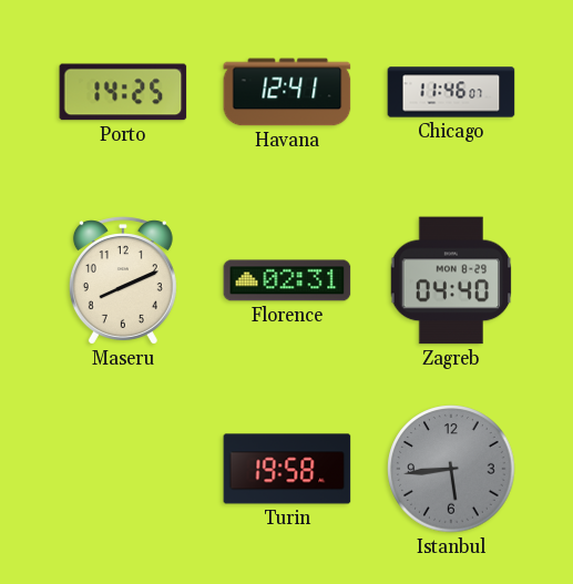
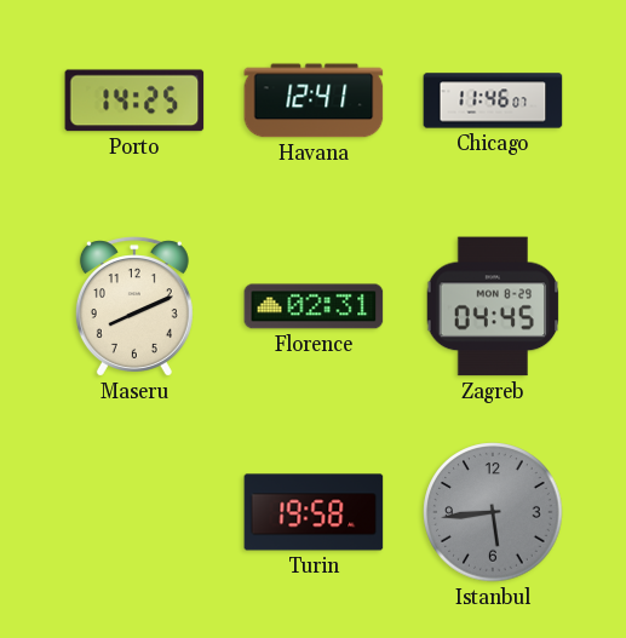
Zagreb: 04:40 -> 04:45 (493, 306)
